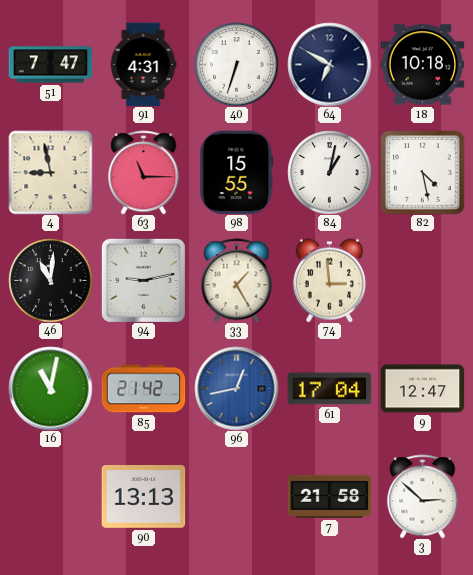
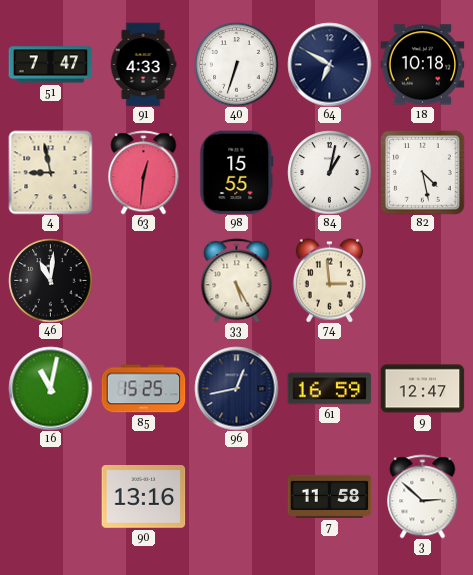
91: 4:31 -> 4:33 (143, 64)
63: 11:15 -> 12:31 (144, 172)
94: 9:13 -> none (143, 280)
33: 1:25 -> 5:25 (237, 280)
85: 21:42 -> 15:25 (143, 389)
96 dial: blue -> navy (236, 388)
61: 17:04 -> 16:59 (329, 389)
90: 13:13 -> 13:16 (143, 497)
7: 21:58 -> 11:58 (329, 496)
